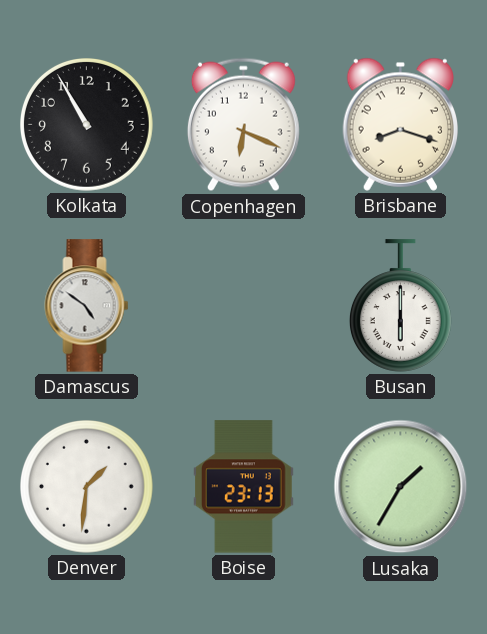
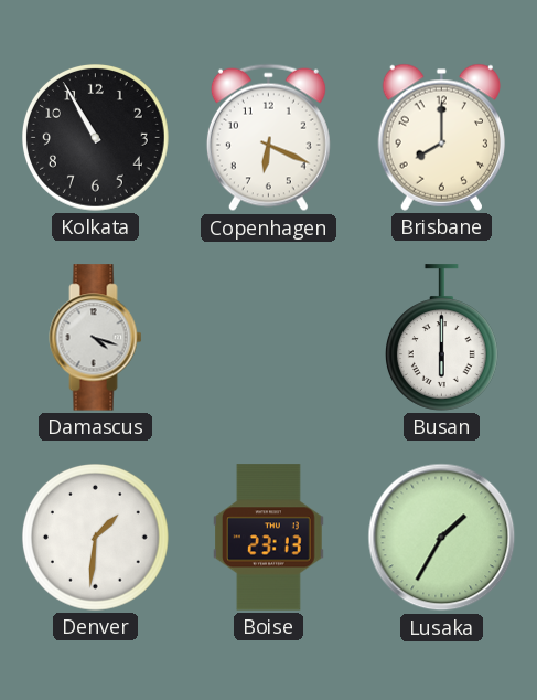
Brisbane: 8:18 -> 8:00 (441, 137)
Damascus: 4:51 -> 4:18 (96, 338)
